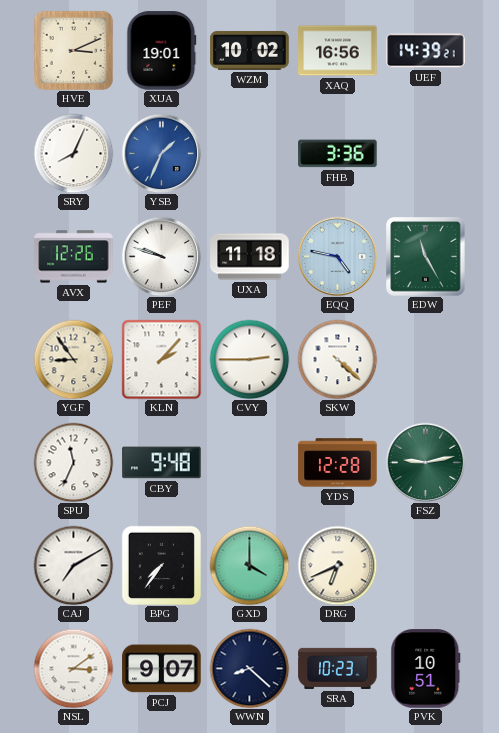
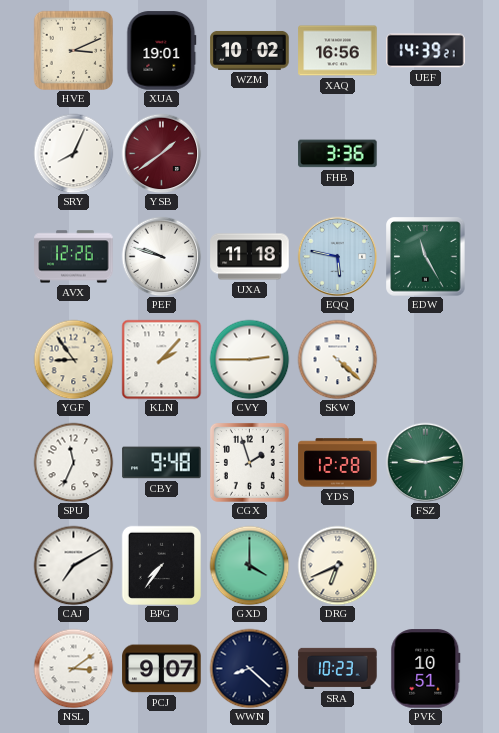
YSB: 1:34 -> 1:39 (161, 153)
YSB dial: blue -> burgundy (161, 153)
EQQ: 4:47 -> 5:47 (337, 256)
CGX: none -> 1:57 (249, 462)
